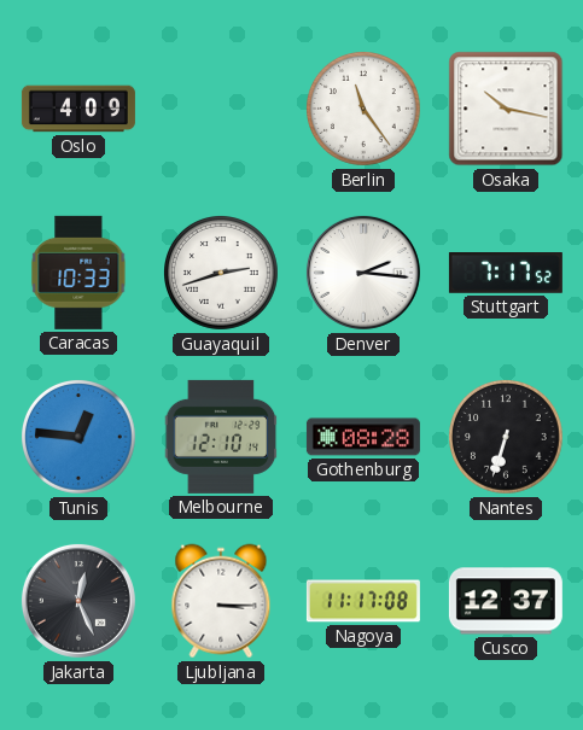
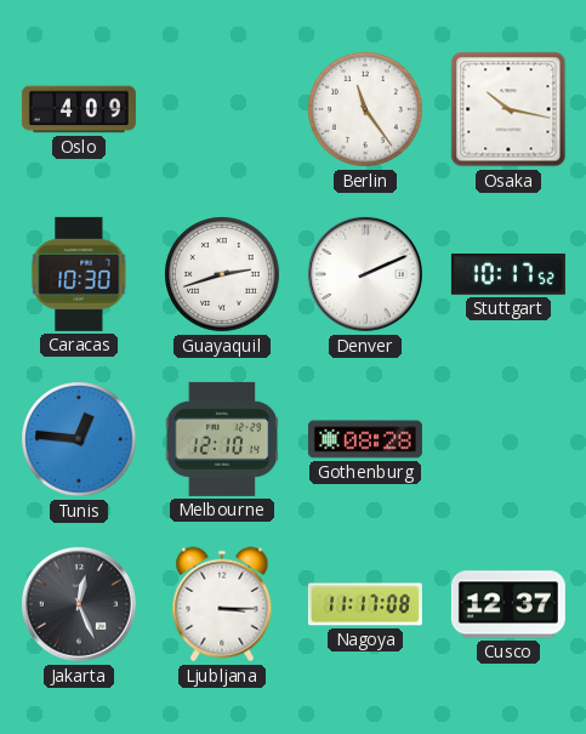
Caracas: 10:33 -> 10:30 (79, 274)
Denver: 2:16 -> 2:11 (365, 274)
Stuttgart: 7:17 -> 10:17 (508, 274)
Nantes: 6:33 -> none (507, 438)
